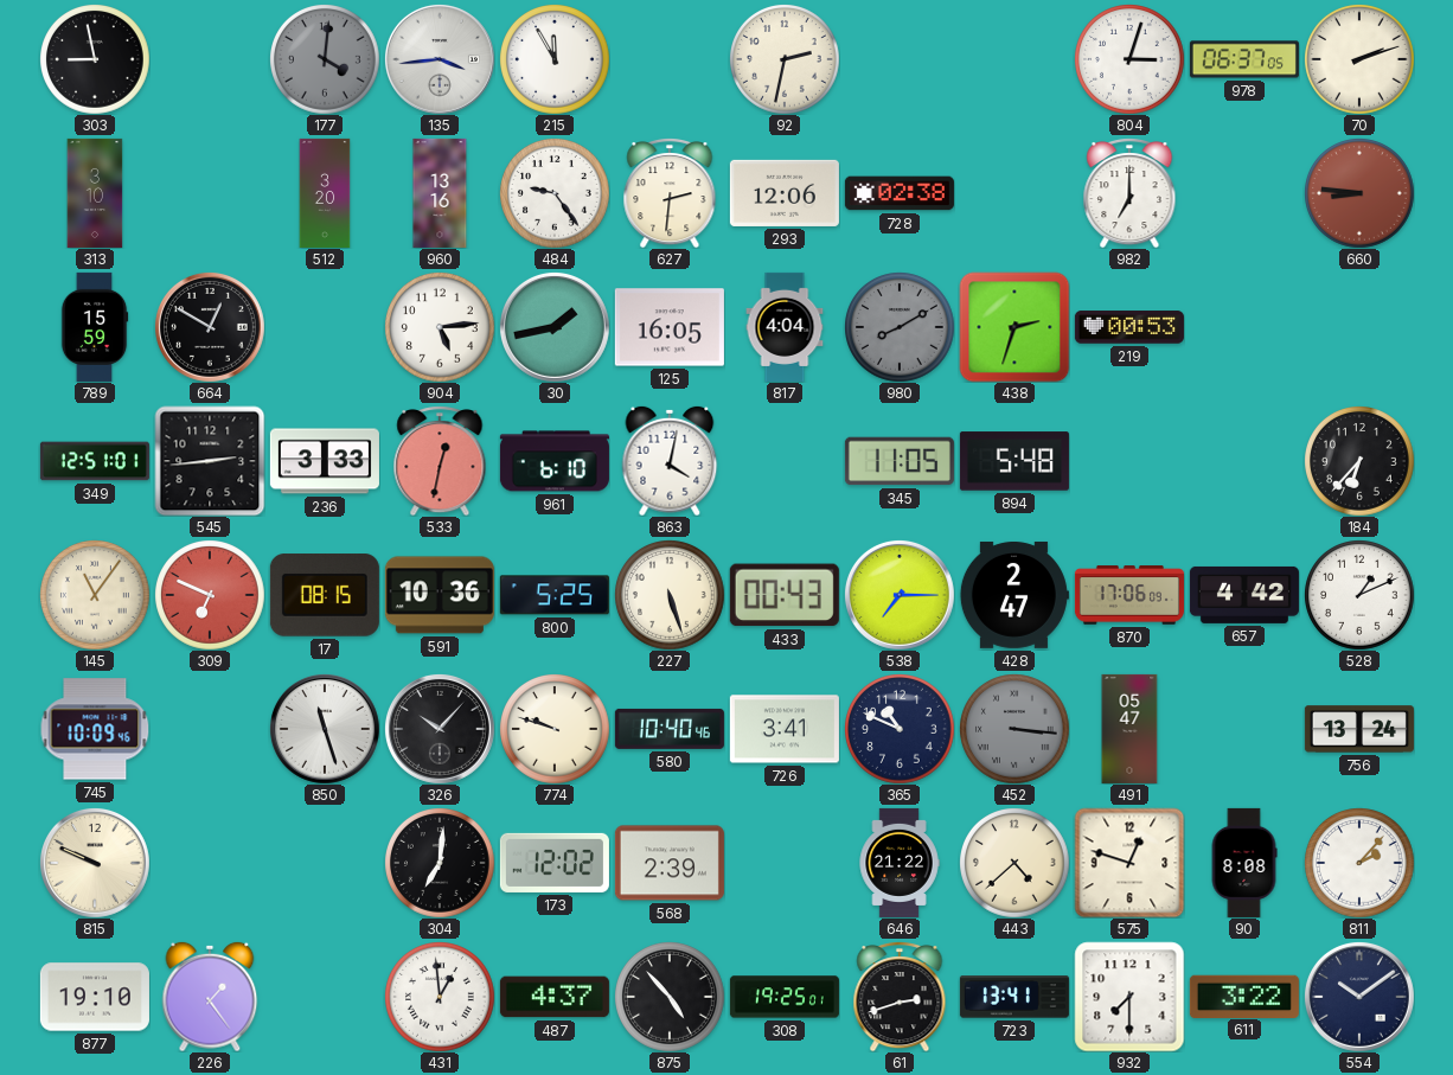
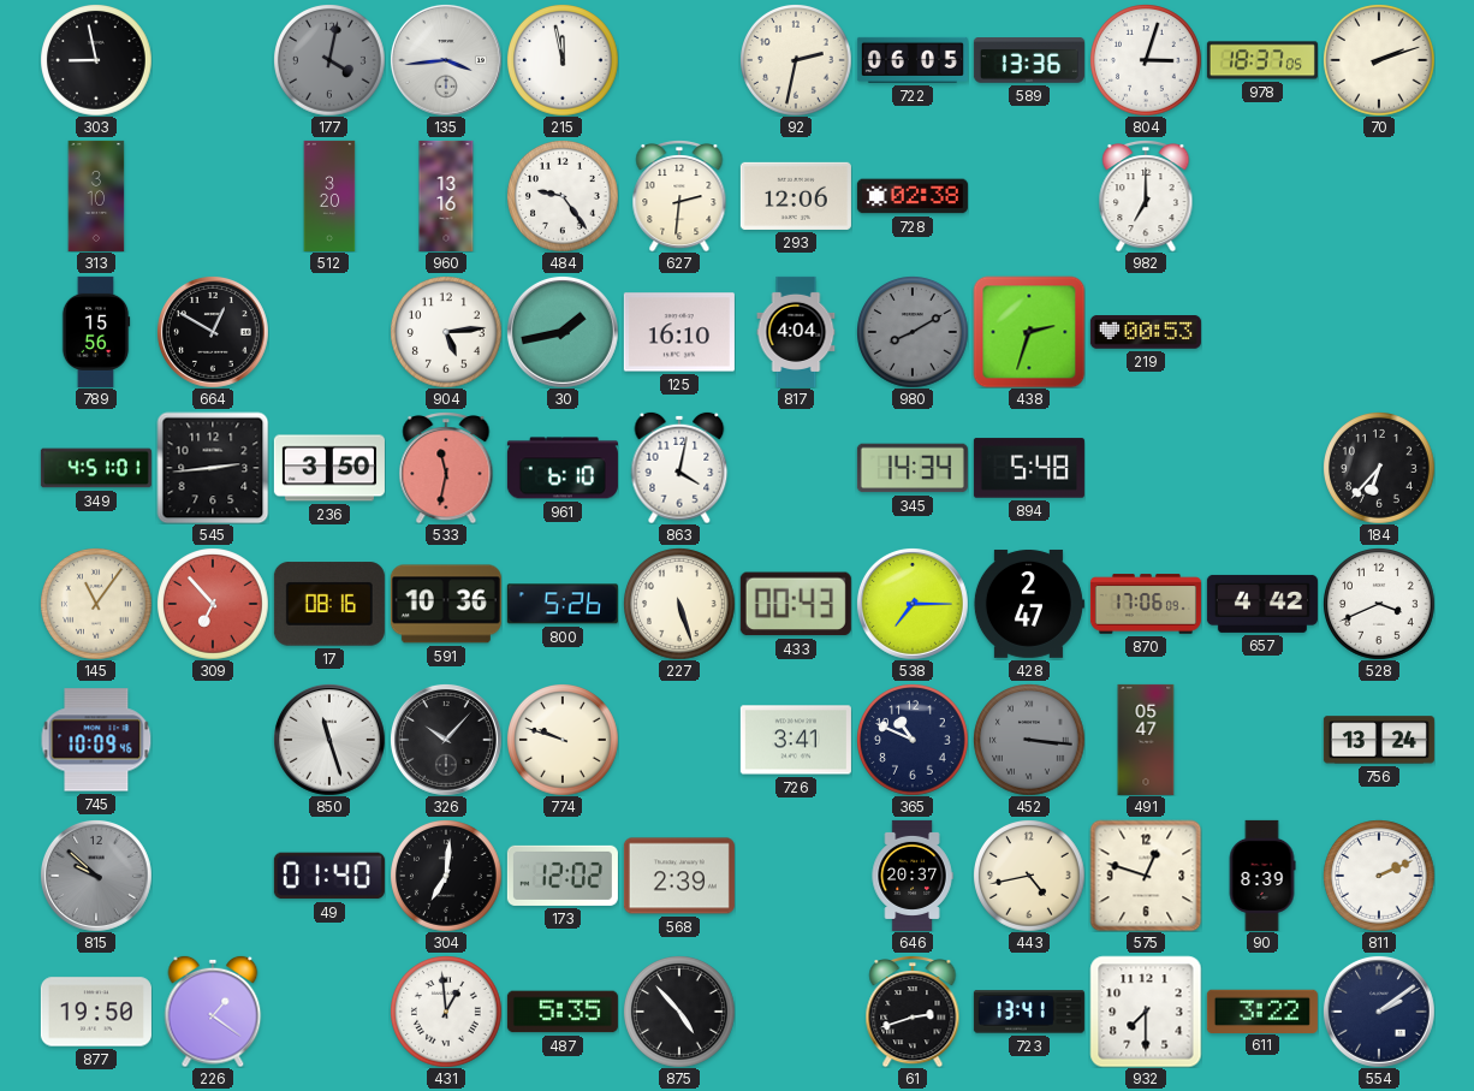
177: 4:01 -> 4:02 (329, 60)
215: 11:55 -> 11:58 (563, 60)
722: none -> 06:05 (913, 60)
589: none -> 13:36 (1029, 60)
978: 06:37 -> 18:37 (1262, 60)
660: 8:46 -> none (1359, 193)
789: 15:59 -> 15:56 (96, 332)
125: 16:05 -> 16:10 (679, 332)
349: 12:51 -> 4:51 (96, 468)
236: 3:33 -> 3:50 (329, 468)
533: 12:32 -> 11:32 (446, 468)
345: 11:05 -> 14:34 (913, 468)
309: 6:49 -> 6:53 (213, 604)
17: 08:15 -> 08:16 (329, 604)
800: 5:25 -> 5:26 (563, 604)
528: 1:11 -> 3:41 (1379, 604)
580: 10:40 -> none (670, 729)
815: 9:49 -> 9:52 (96, 876)
815 dial: cream -> grey (96, 876)
49: none -> 01:40 (329, 876)
646: 21:22 -> 20:37 (913, 876)
443: 4:38 -> 4:43 (1029, 876)
90: 8:08 -> 8:39 (1262, 876)
811: 2:07 -> 2:11 (1379, 876)
877: 19:10 -> 19:50 (96, 1012)
226: 1:24 -> 1:21 (213, 1012)
487: 4:37 -> 5:35 (563, 1012)
308: 19:25 -> none (785, 997)
554: 10:09 -> 2:09 (1379, 1012)
